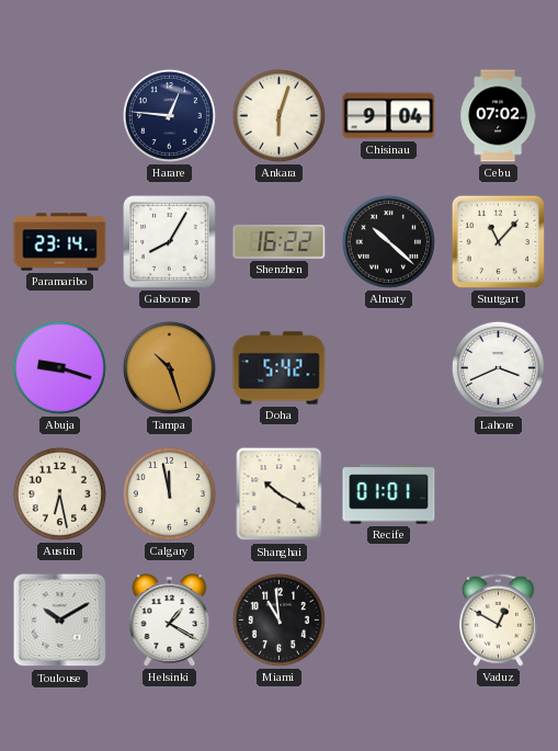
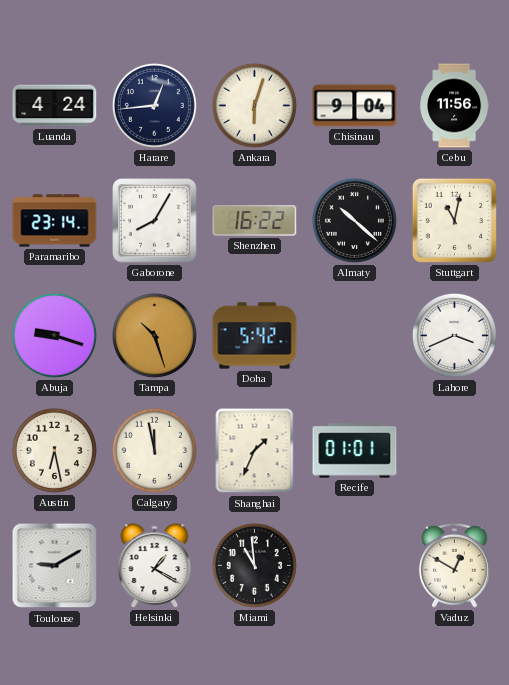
Luanda: none -> 4:24 (55, 106)
Harare: 12:46 -> 12:44 (154, 105)
Cebu: 07:02 -> 11:56 (455, 106)
Stuttgart: 11:07 -> 11:02 (454, 220)
Shanghai: 10:20 -> 1:34 (255, 451)
Toulouse: 10:10 -> 9:10 (55, 566)
